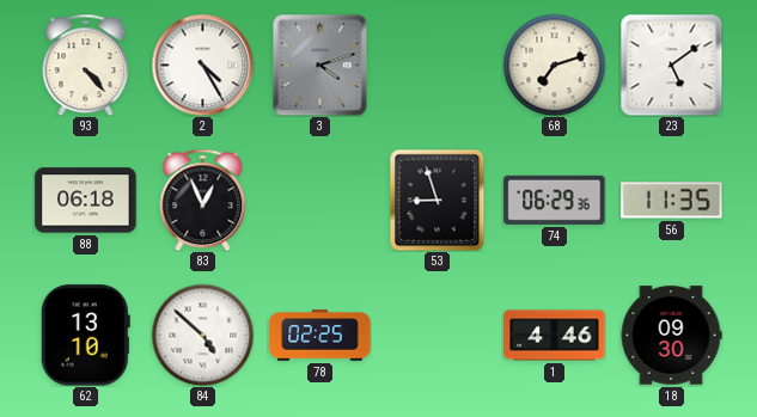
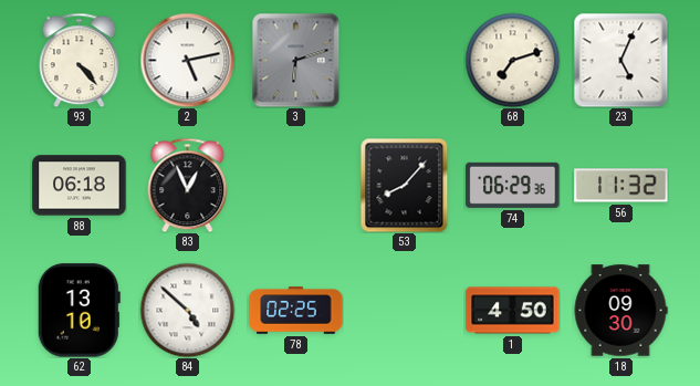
2: 4:25 -> 5:13 (187, 60)
3: 4:12 -> 6:12 (296, 60)
23: 5:09 -> 5:04 (620, 60)
53: 8:57 -> 8:07 (405, 185)
56: 11:35 -> 11:32 (621, 186)
1: 4:46 -> 4:50 (513, 311)
